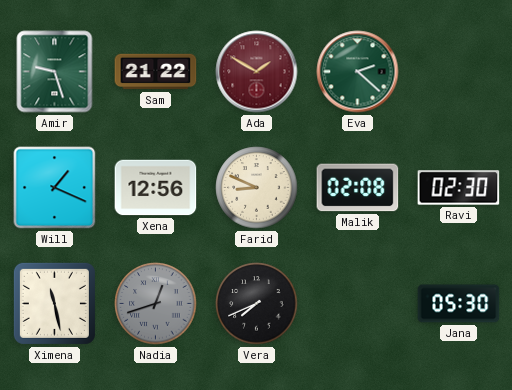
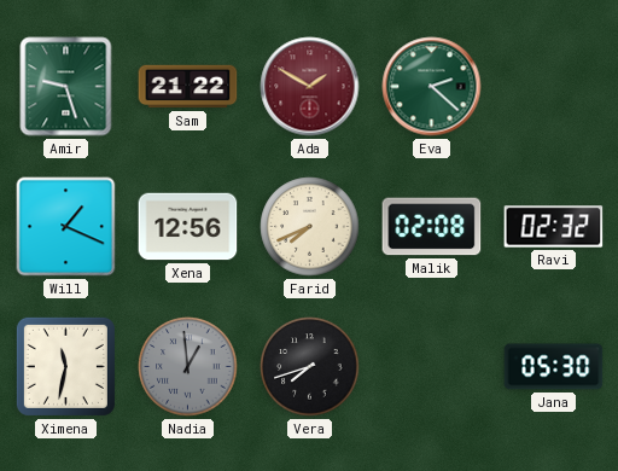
Farid: 8:49 -> 7:41 (310, 227)
Ravi: 02:30 -> 02:32 (554, 227)
Ximena: 11:28 -> 11:32 (65, 366)
Nadia: 12:42 -> 12:59 (188, 367)
Vera: 7:41 -> 7:42 (310, 367)
